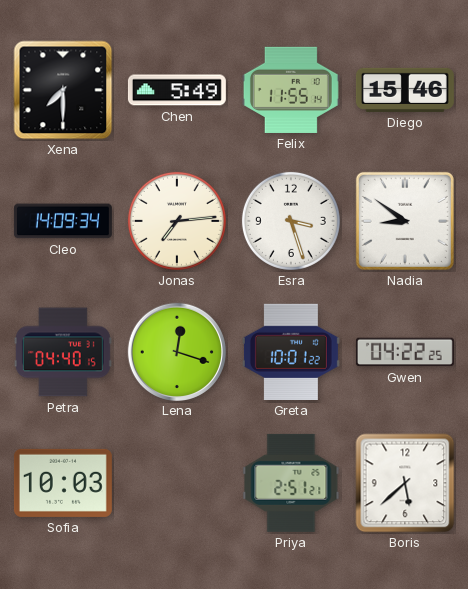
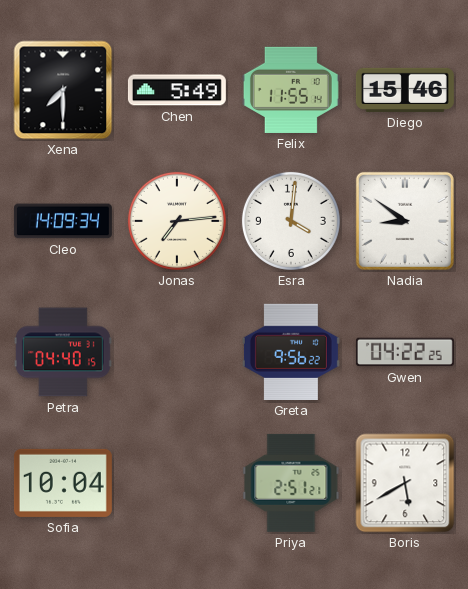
Esra: 3:27 -> 4:01 (291, 221)
Lena: 12:18 -> none (176, 351)
Greta: 10:01 -> 9:56 (291, 352)
Sofia: 10:03 -> 10:04 (63, 483)
Boris: 5:38 -> 5:40 (405, 483)
